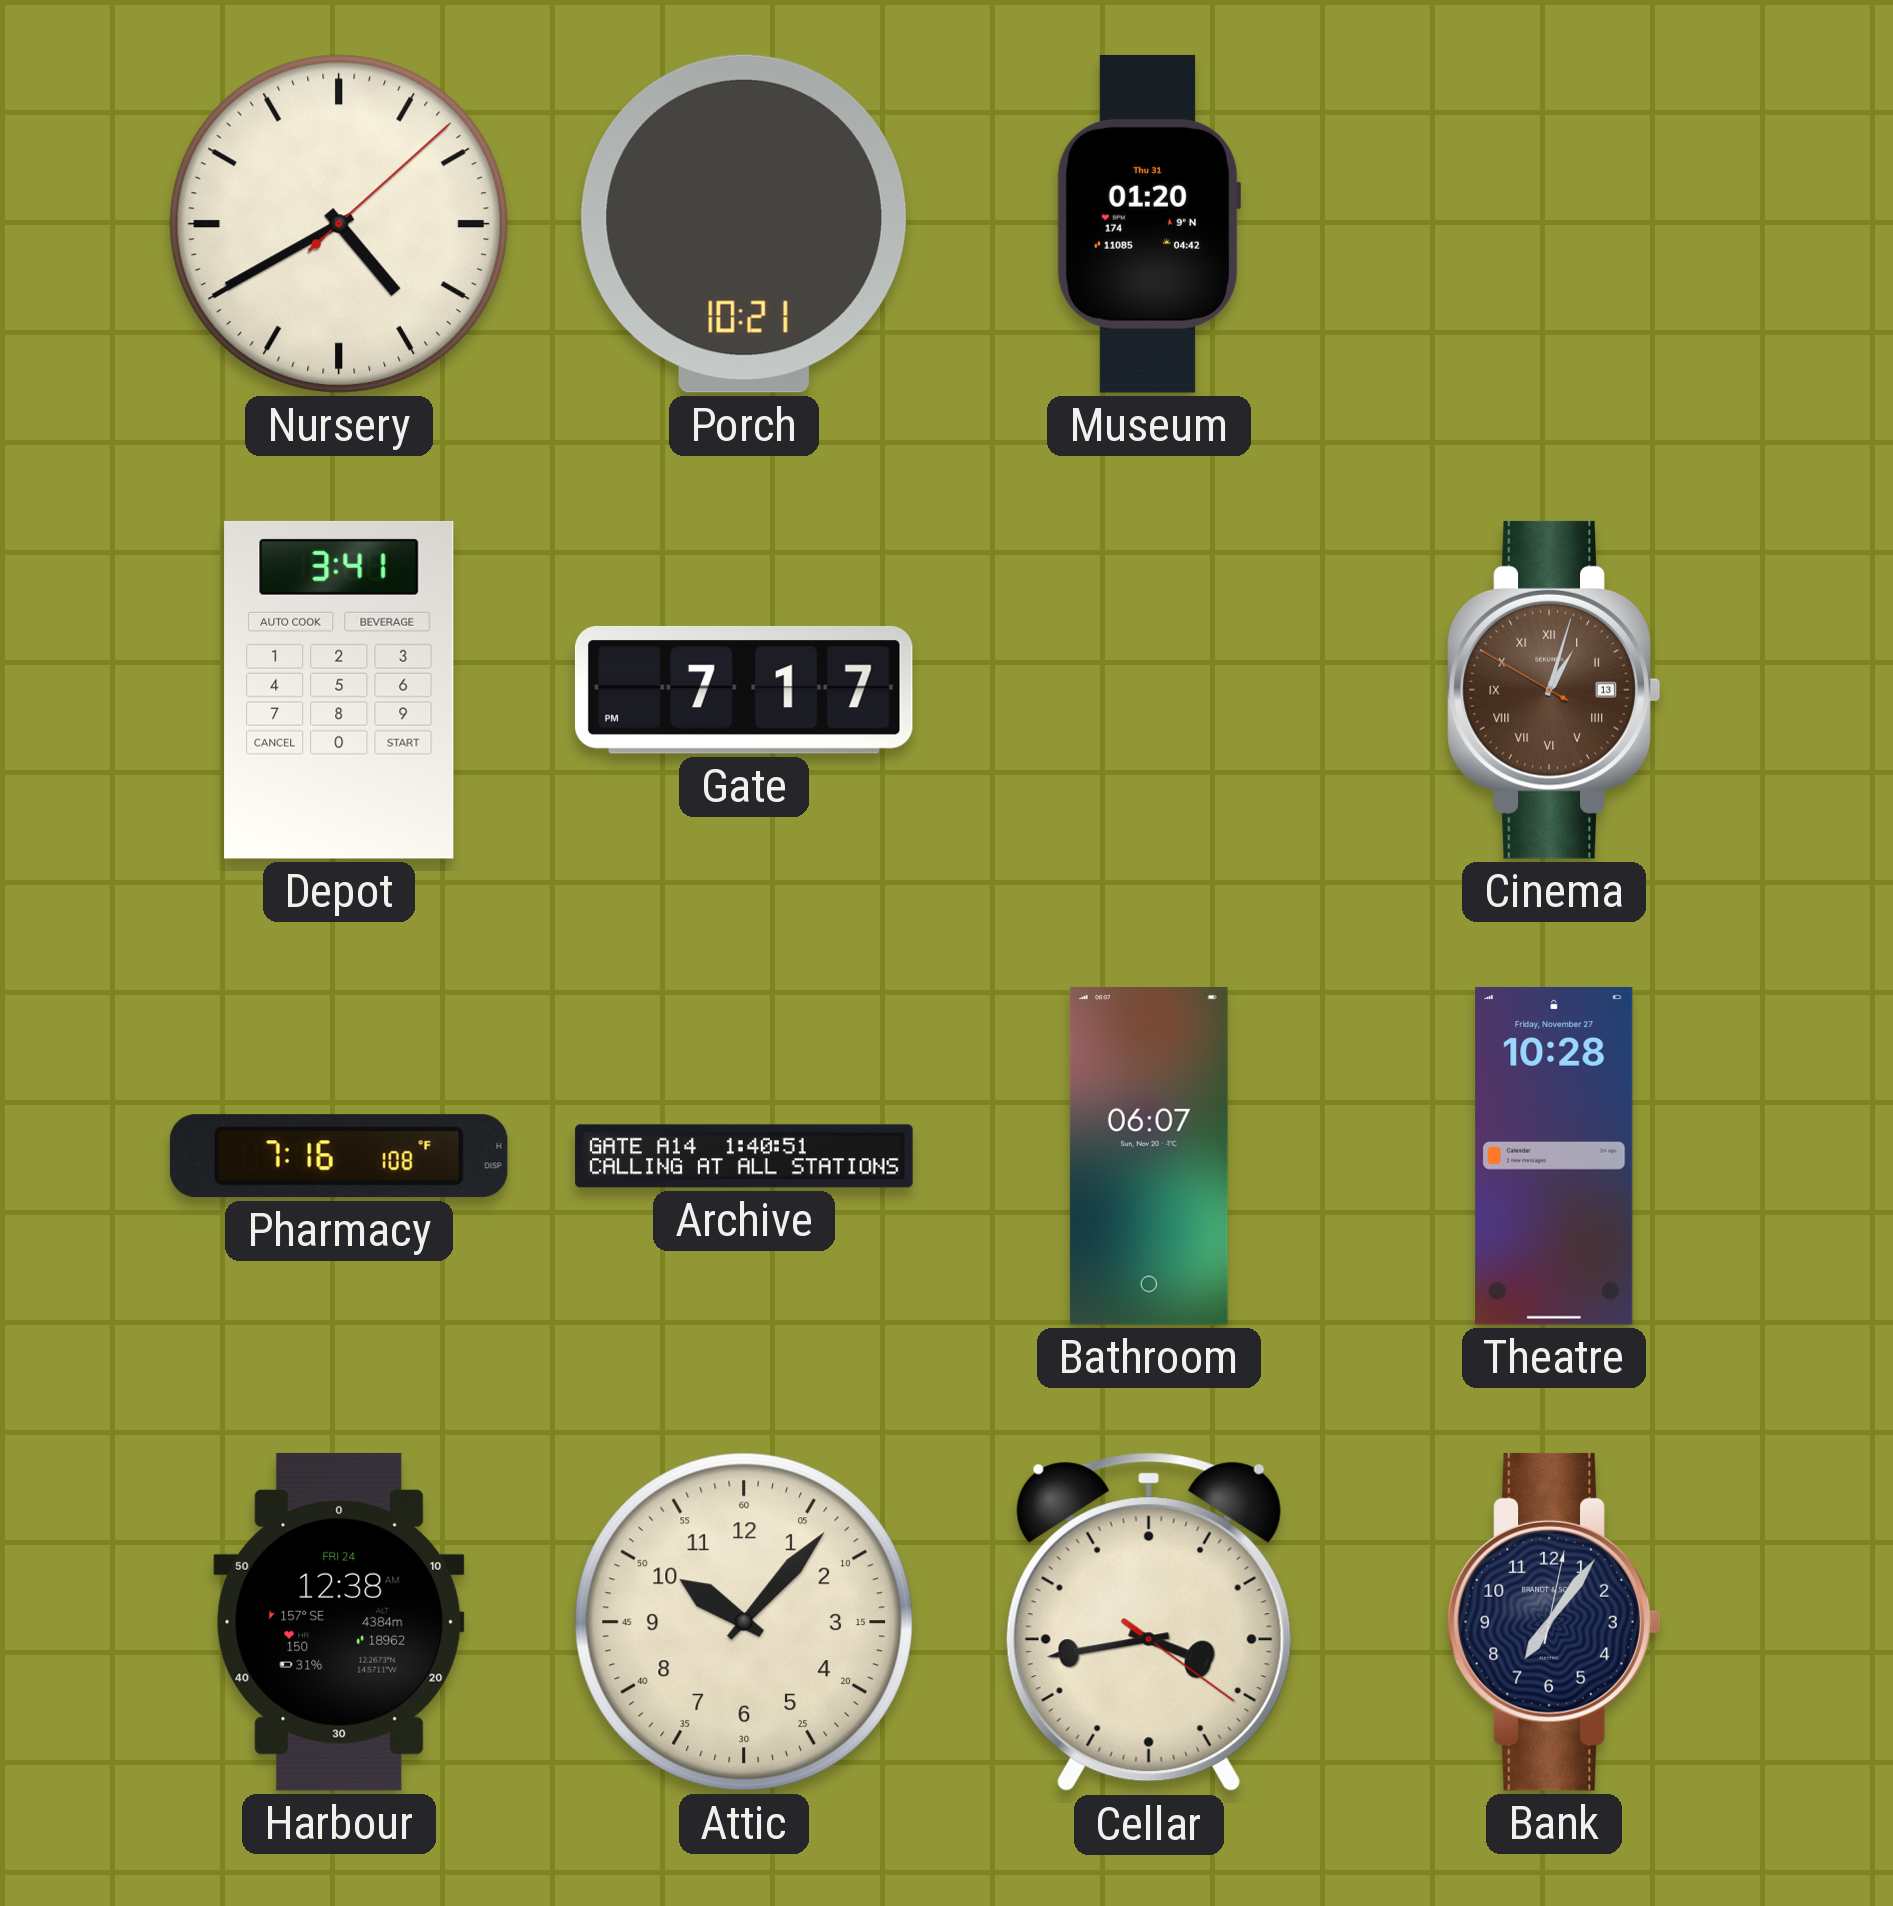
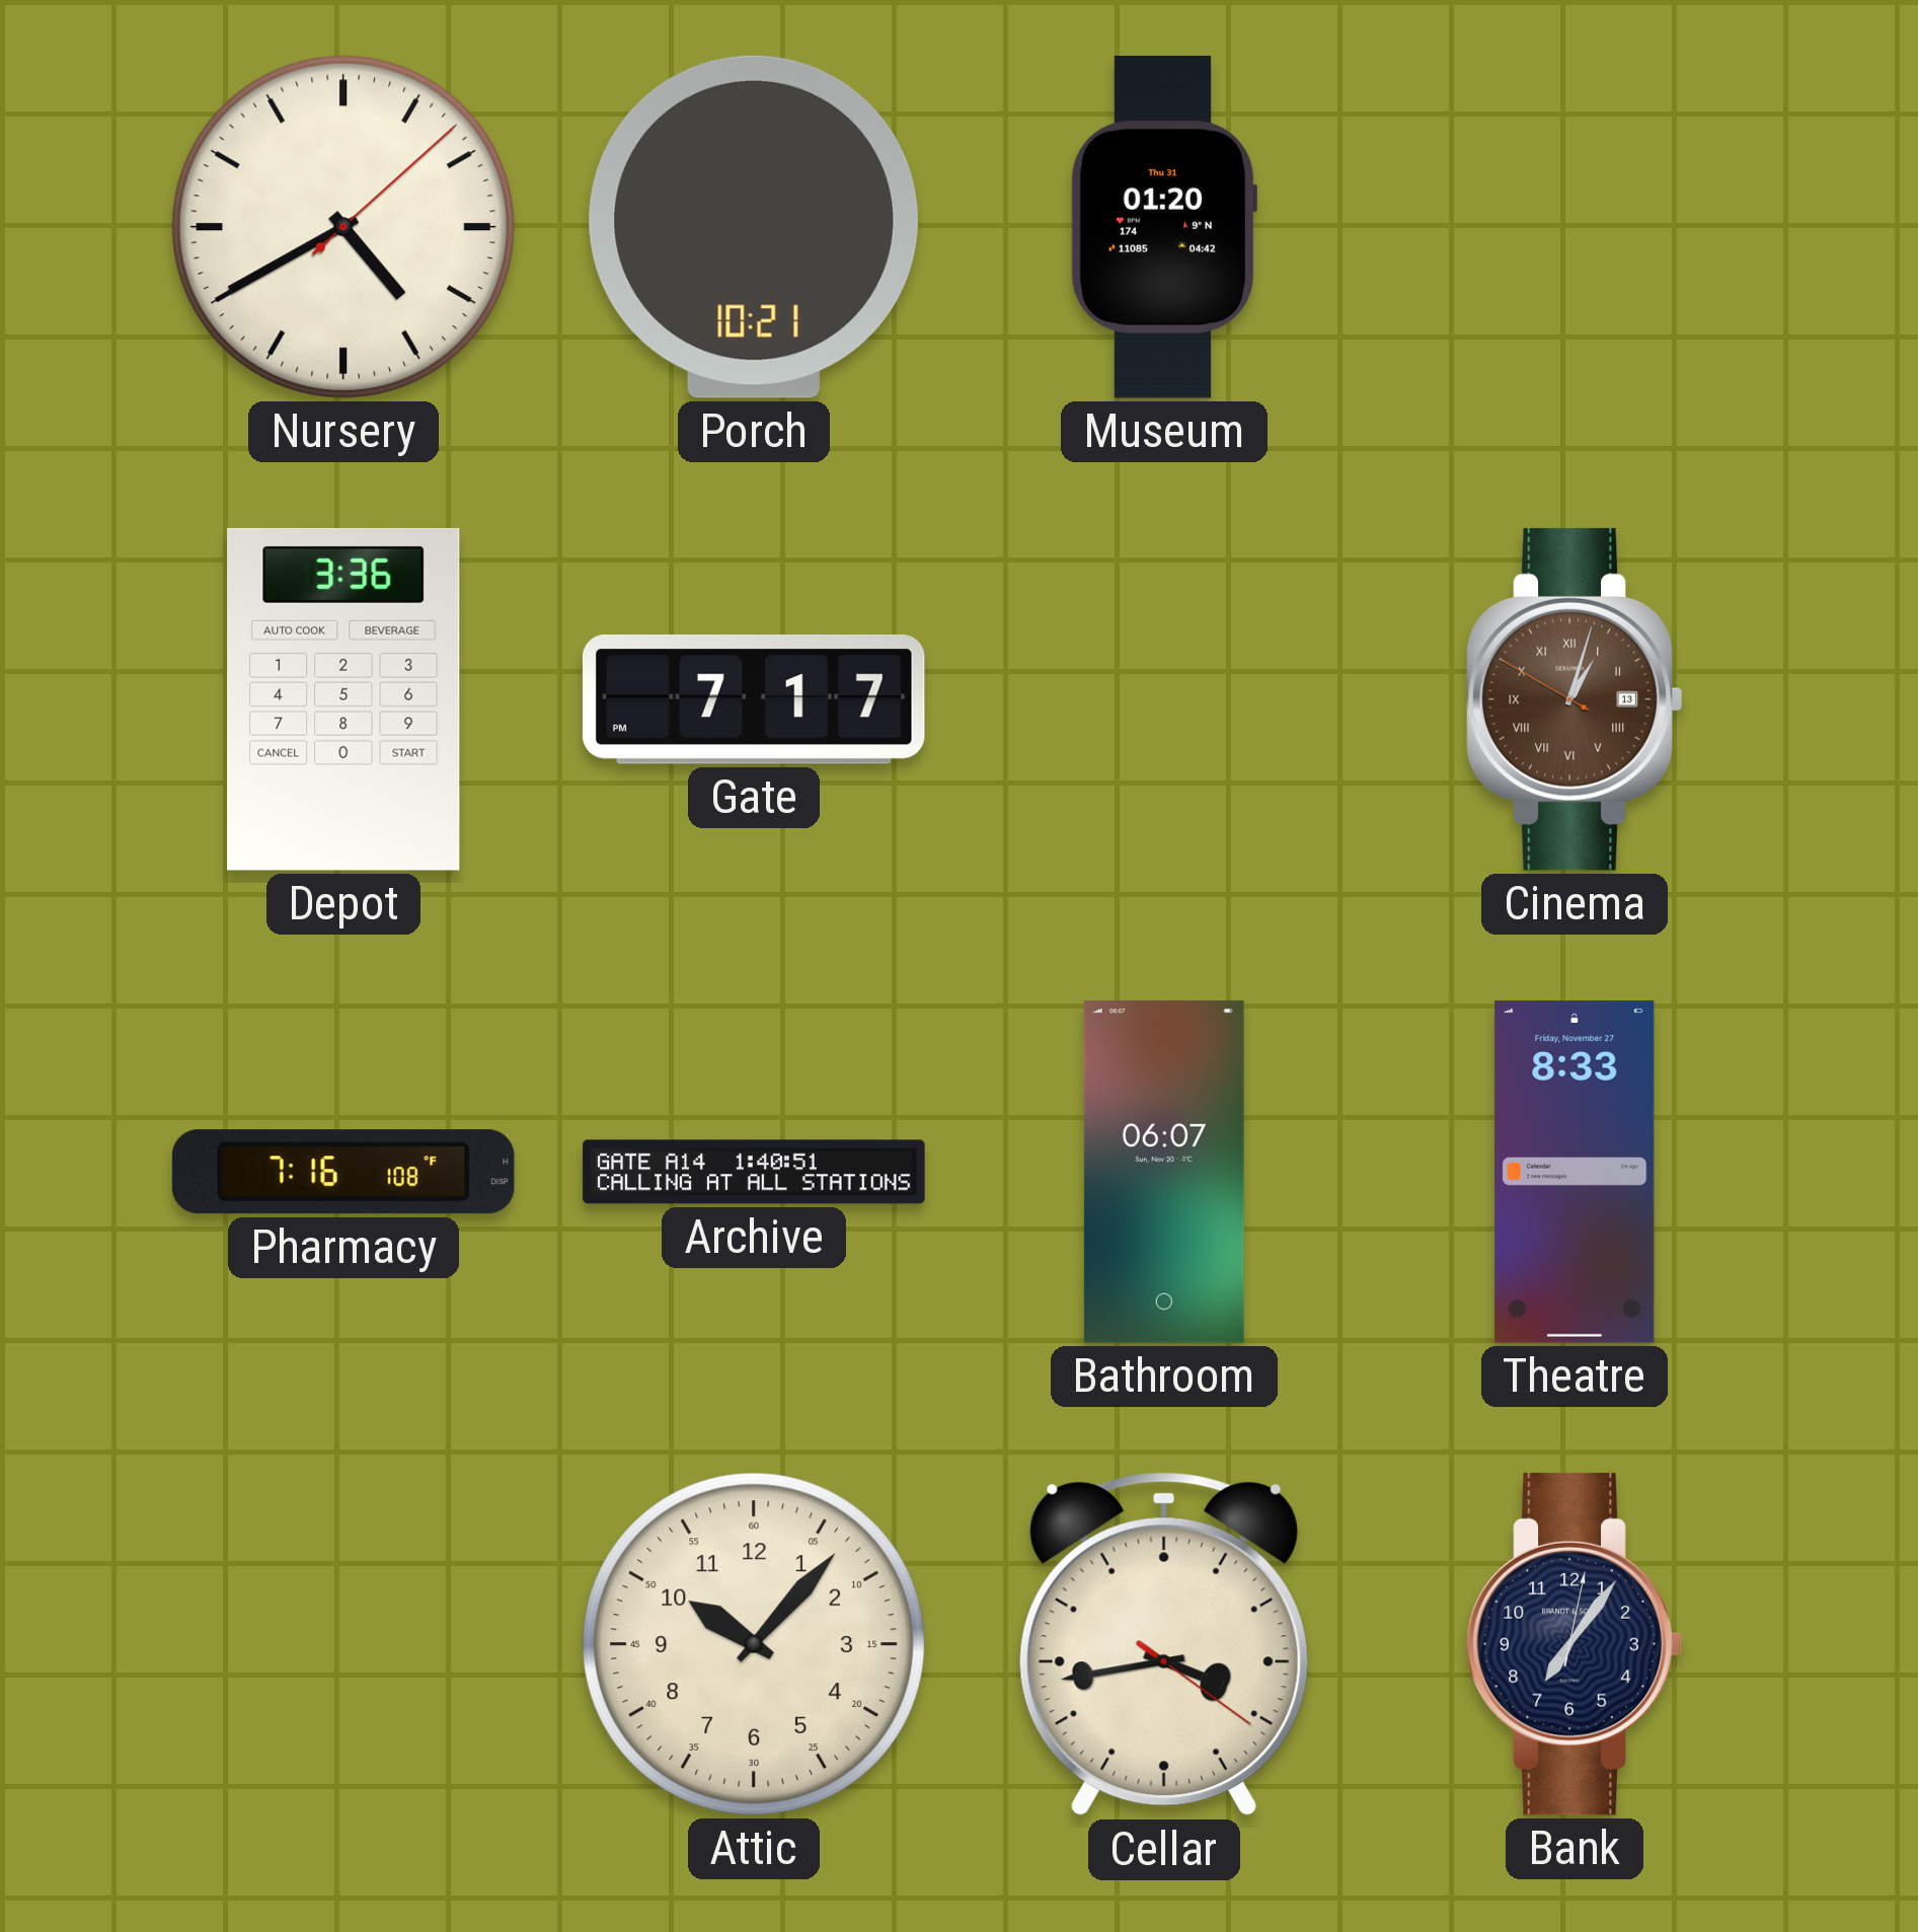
Depot: 3:41 -> 3:36 (343, 699)
Theatre: 10:28 -> 8:33 (1575, 1172)
Harbour: 12:38 -> none (339, 1622)
